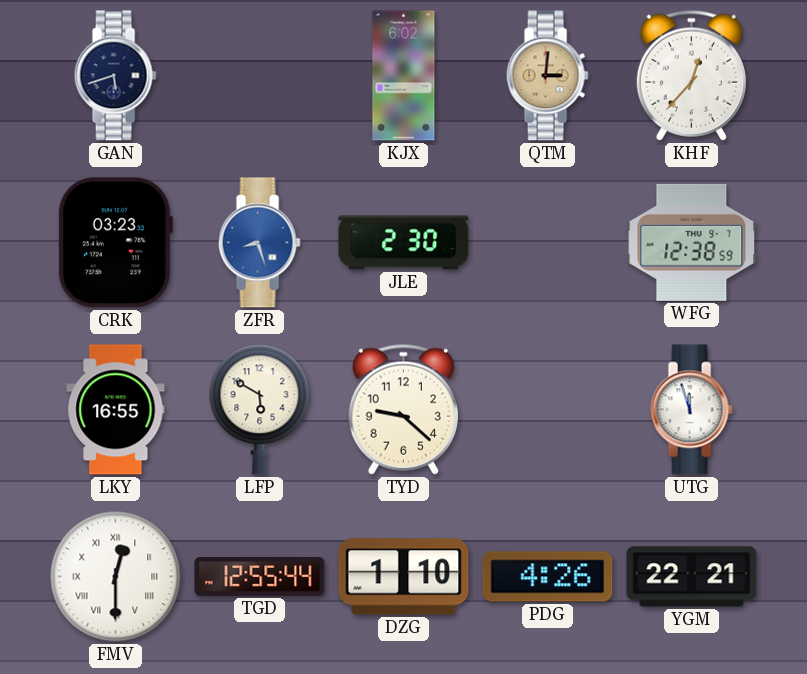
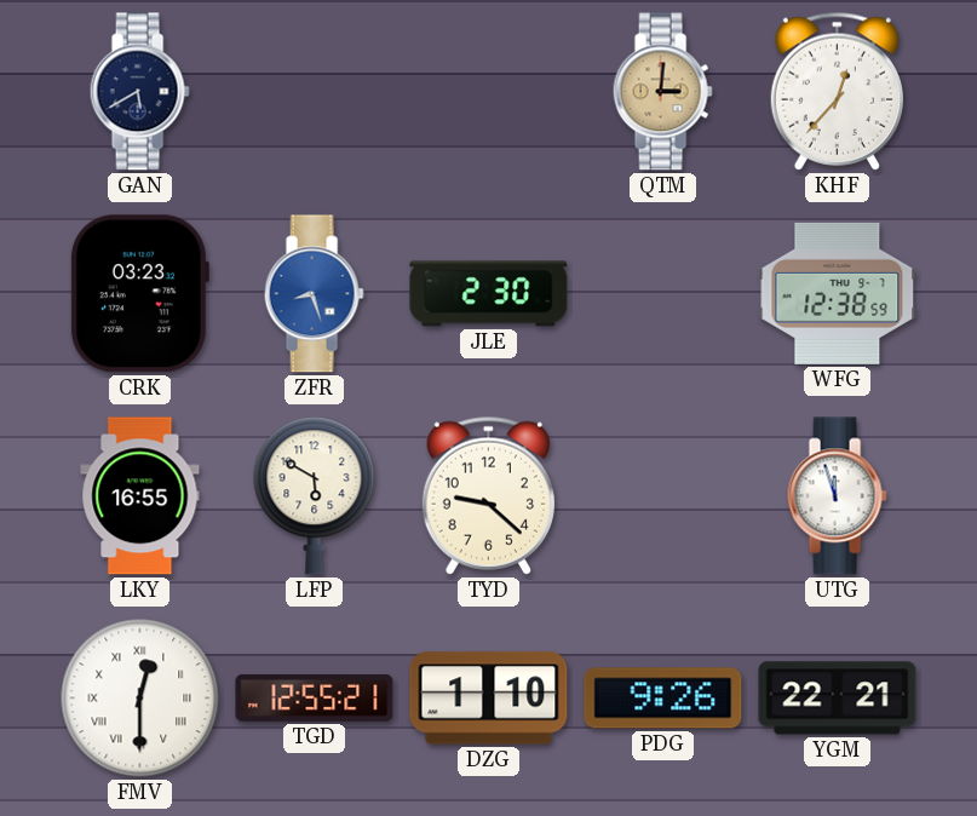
GAN: 5:42 -> 5:40 (139, 92)
KJX: 6:02 -> none (404, 76)
TGD: 12:55:44 -> 12:55:21 (315, 697)
PDG: 4:26 -> 9:26 (663, 699)
